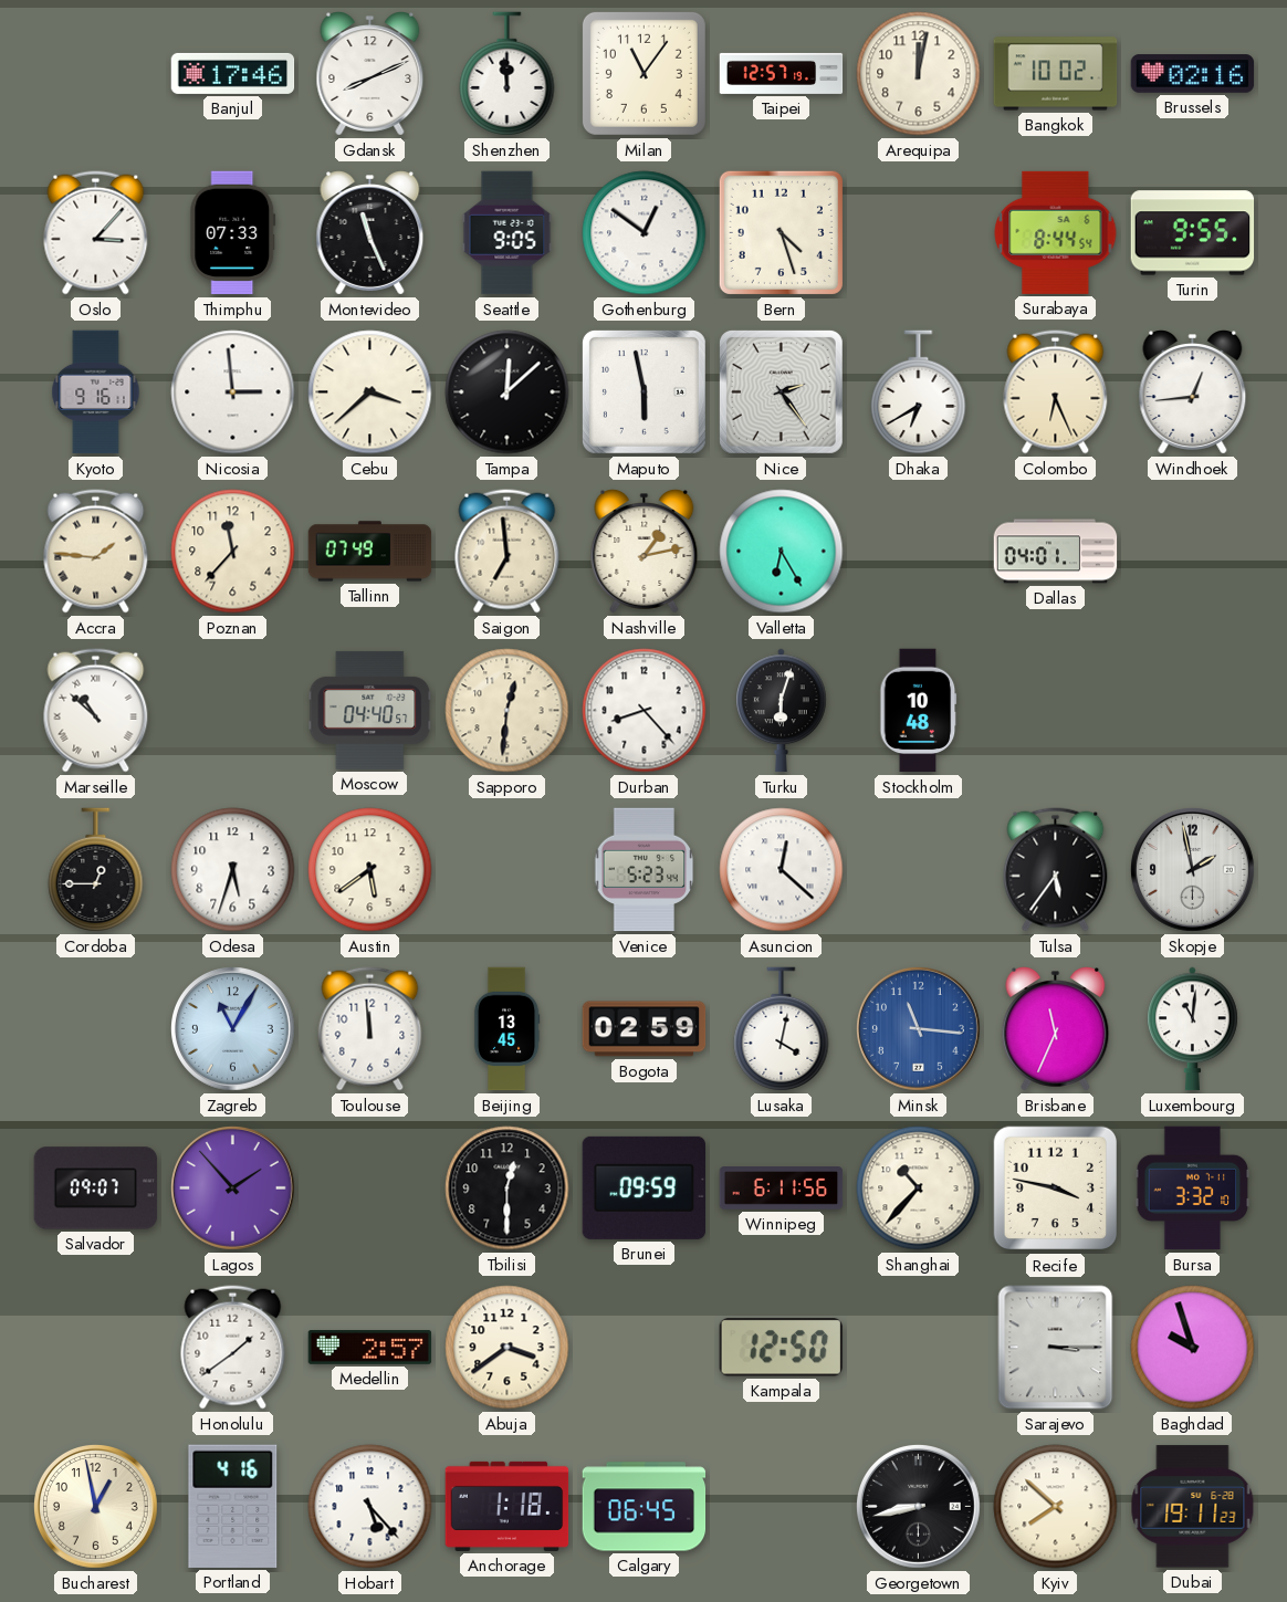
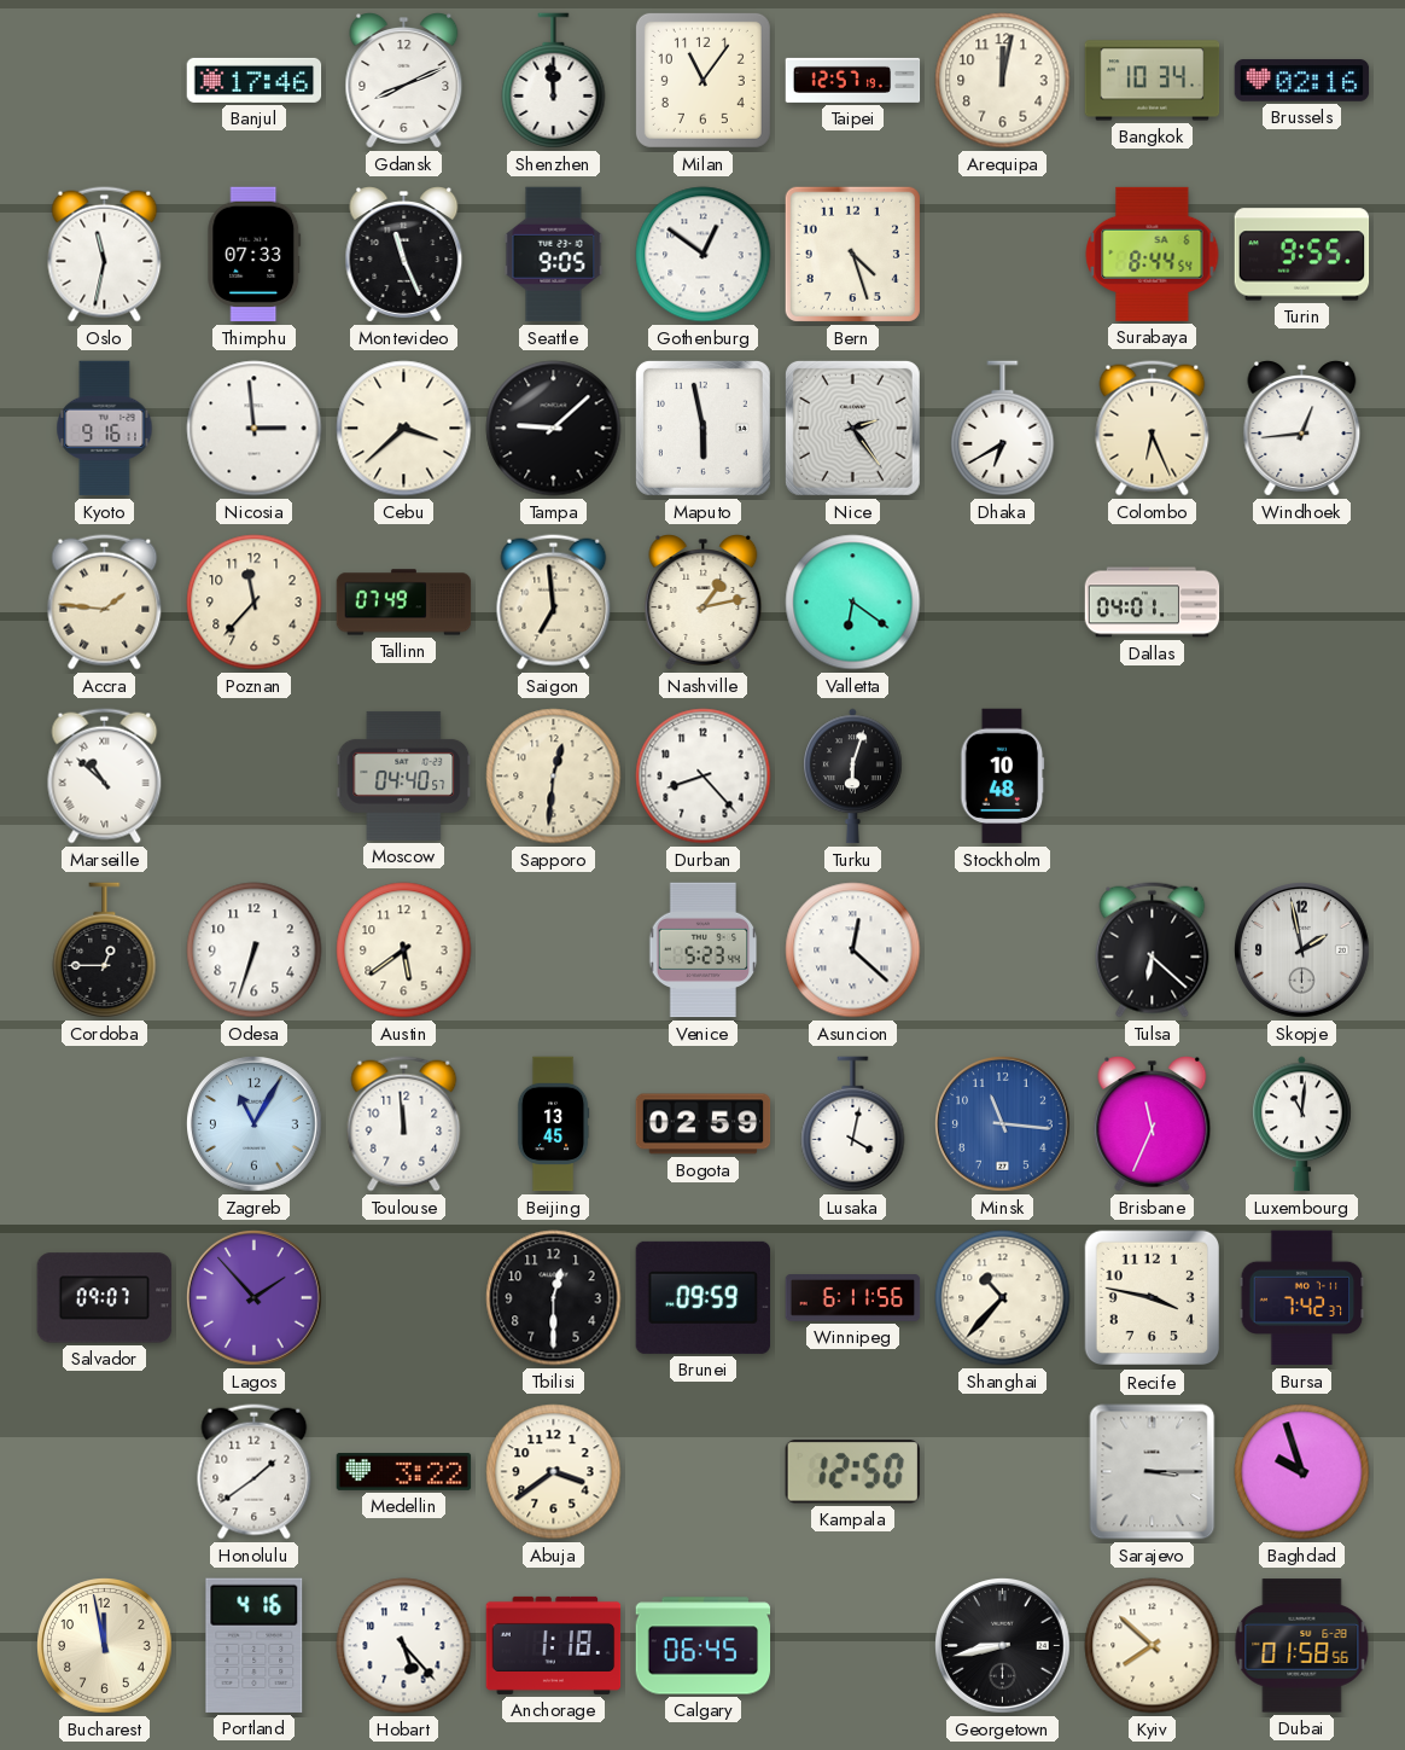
Bangkok: 10:02 -> 10:34 (1153, 81)
Oslo: 3:07 -> 11:32 (105, 255)
Tampa: 12:08 -> 9:08 (554, 429)
Valletta: 6:25 -> 6:21 (853, 603)
Odesa: 5:33 -> 6:33 (255, 950)
Tulsa: 5:36 -> 6:22 (1153, 950)
Bursa: 3:32 -> 7:42 (1302, 1298)
Medellin: 2:57 -> 3:22 (404, 1472)
Bucharest: 12:58 -> 11:58 (105, 1646)
Dubai: 19:11 -> 01:58 (1302, 1646)
